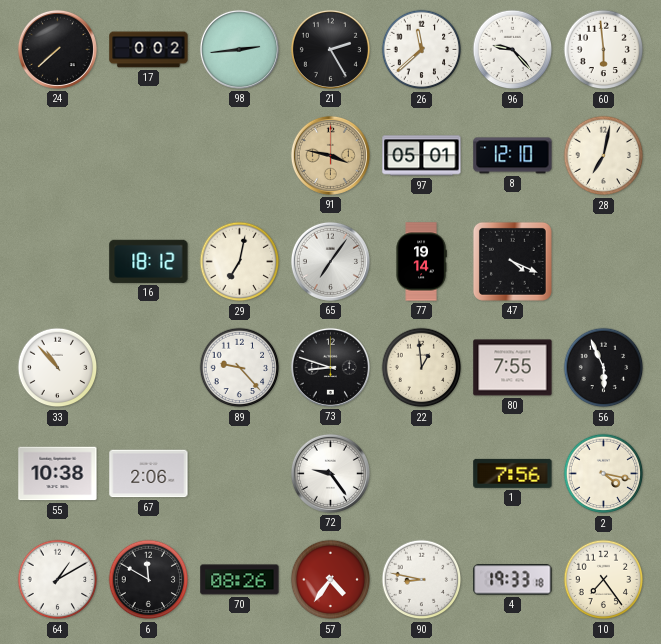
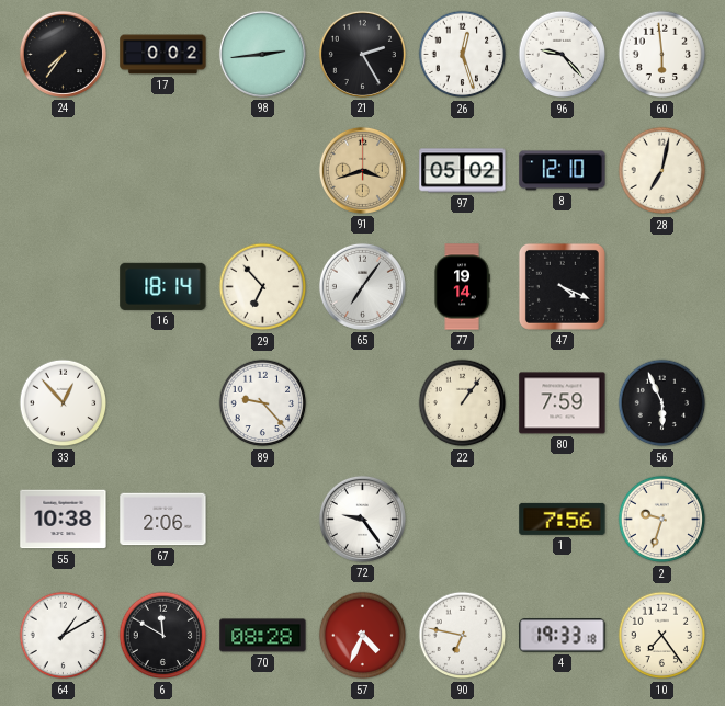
24: 7:38 -> 7:36 (63, 54)
26: 11:38 -> 12:27 (463, 55)
91: 3:47 -> 3:42 (362, 170)
97: 05:01 -> 05:02 (463, 171)
16: 18:12 -> 18:14 (163, 286)
29: 7:02 -> 6:53 (263, 287)
33: 10:53 -> 12:53 (64, 403)
73: 8:48 -> none (330, 367)
22: 12:59 -> 1:06 (463, 403)
80: 7:55 -> 7:59 (563, 403)
2: 4:17 -> 9:33 (662, 520)
70: 08:26 -> 08:28 (263, 636)
57: 4:36 -> 4:34 (363, 636)
90: 8:47 -> 6:47 (463, 636)
